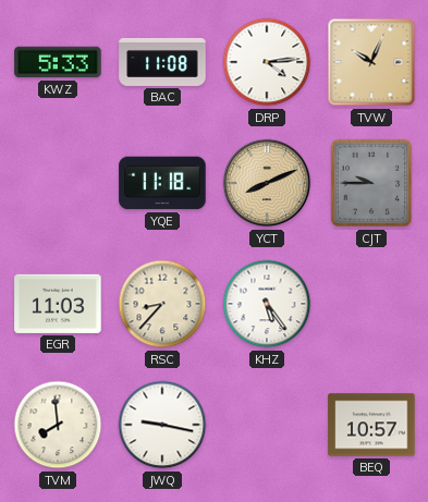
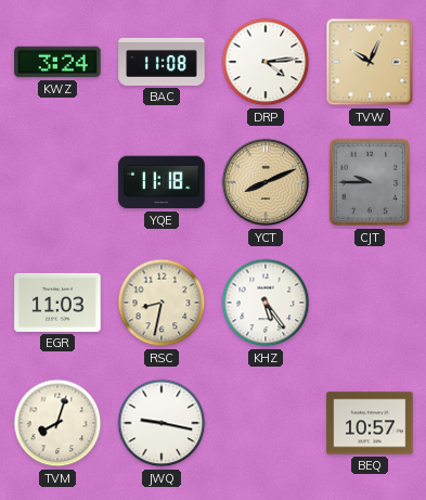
KWZ: 5:33 -> 3:24 (57, 62)
RSC: 8:37 -> 8:32 (162, 303)
TVM: 7:59 -> 8:03 (57, 423)
